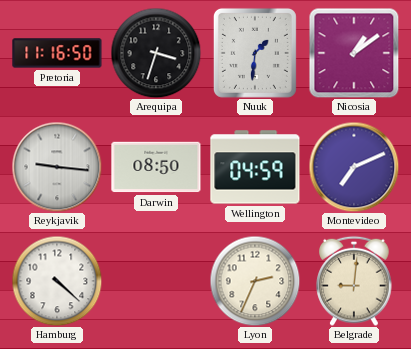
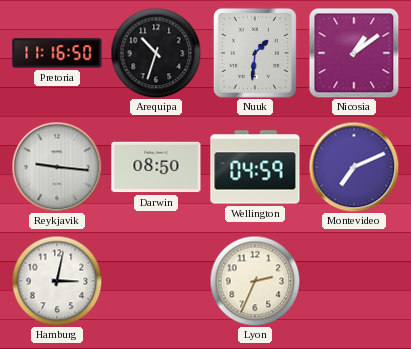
Arequipa: 3:33 -> 10:33 (156, 53)
Hamburg: 4:22 -> 3:02 (57, 281)
Belgrade: 9:01 -> none (354, 281)
